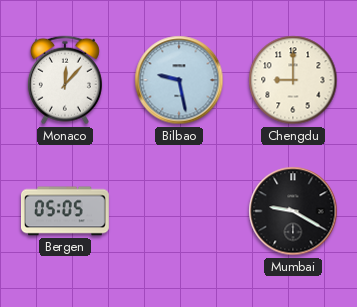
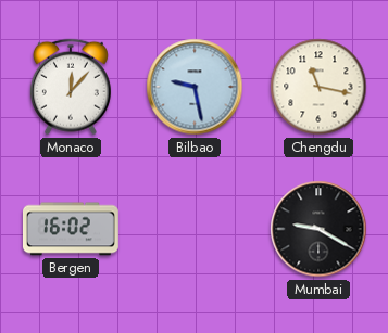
Chengdu: 9:00 -> 11:17 (318, 87)
Bergen: 05:05 -> 16:02 (71, 229)
